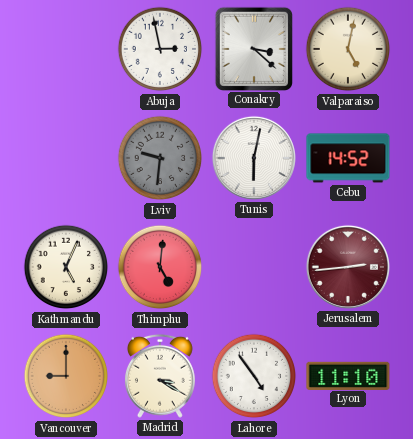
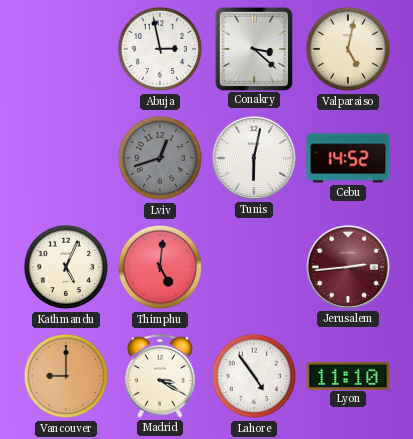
Lviv: 9:31 -> 12:42 (160, 158)
